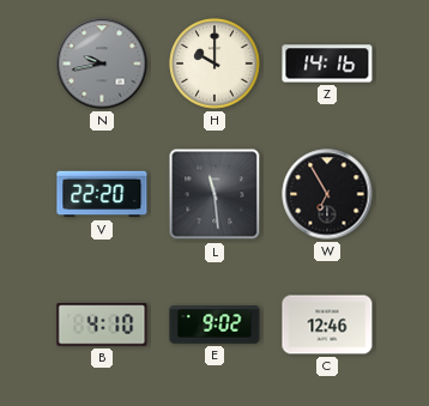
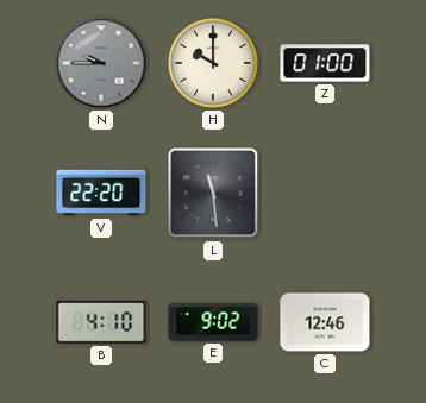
N: 9:43 -> 9:45 (101, 63)
Z: 14:16 -> 01:00 (325, 63)
W: 6:55 -> none (327, 194)
